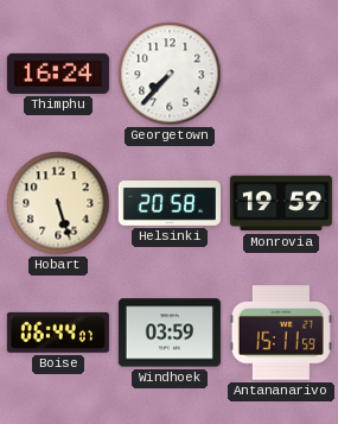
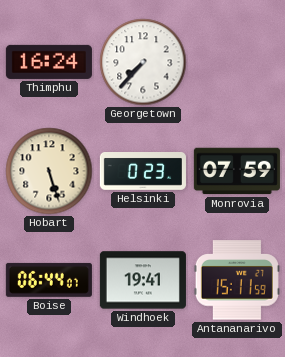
Helsinki: 20:58 -> 0:23 (143, 172)
Monrovia: 19:59 -> 07:59 (237, 171)
Windhoek: 03:59 -> 19:41 (143, 280)
